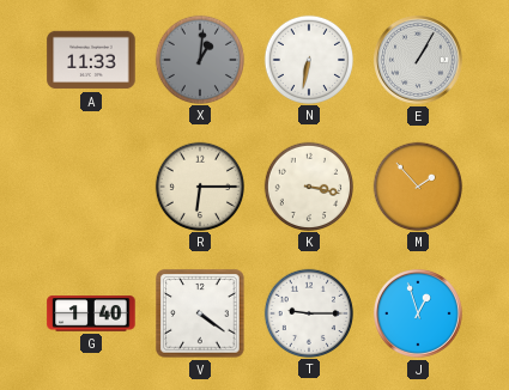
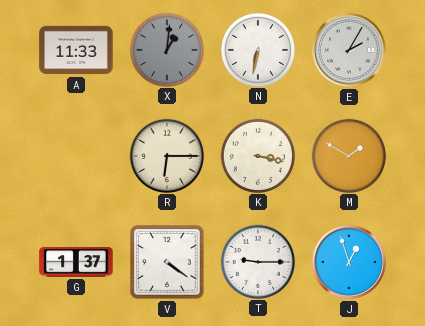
E: 1:05 -> 2:05 (350, 51)
M: 1:53 -> 1:50 (348, 155)
G: 1:40 -> 1:37 (76, 262)
